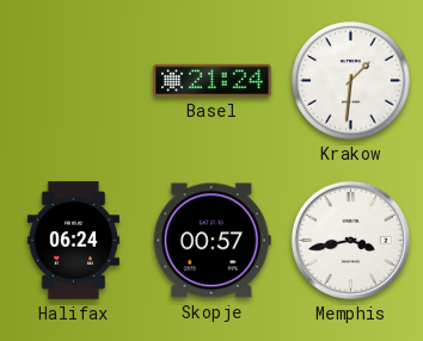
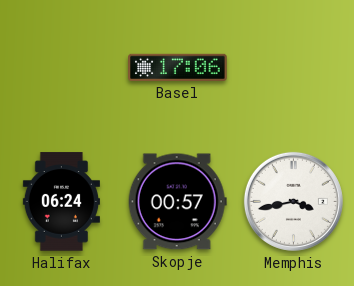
Basel: 21:24 -> 17:06 (178, 67)
Krakow: 1:31 -> none (351, 81)
